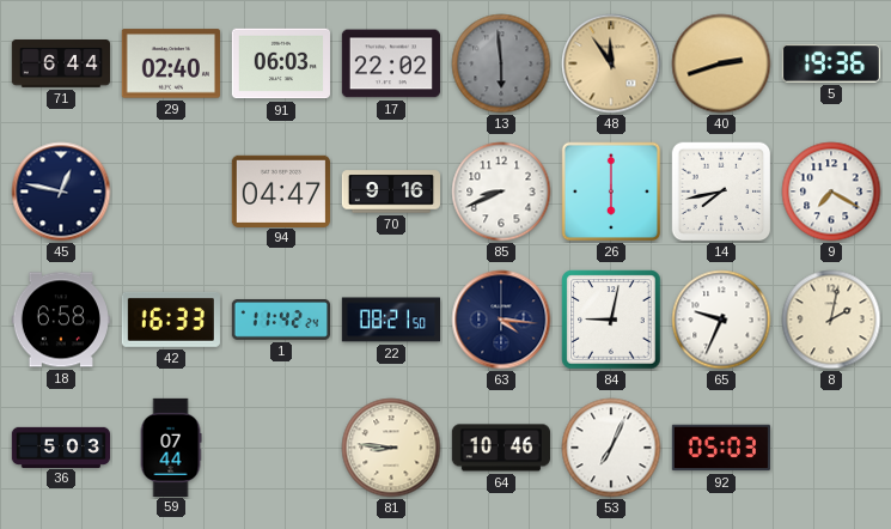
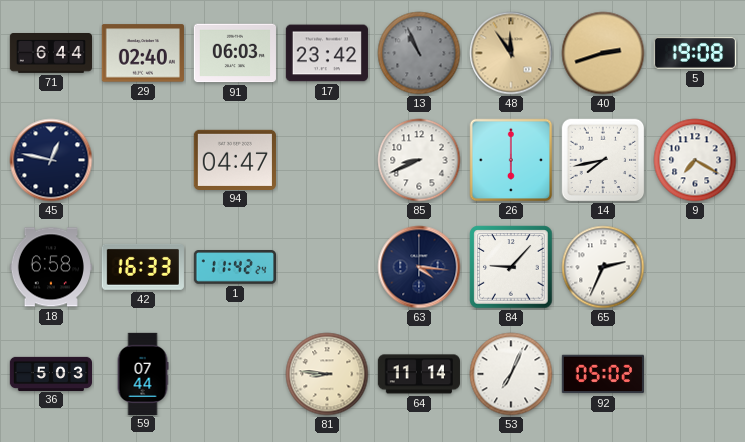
17: 22:02 -> 23:42 (327, 53)
13: 5:59 -> 10:56 (419, 53)
5: 19:36 -> 19:08 (695, 54)
70: 9:16 -> none (390, 191)
22: 08:21 -> none (390, 320)
84: 9:02 -> 9:07 (511, 267)
65: 9:34 -> 2:34 (603, 267)
8: 2:02 -> none (831, 320)
64: 10:46 -> 11:14 (418, 374)
92: 05:03 -> 05:02 (602, 374)
